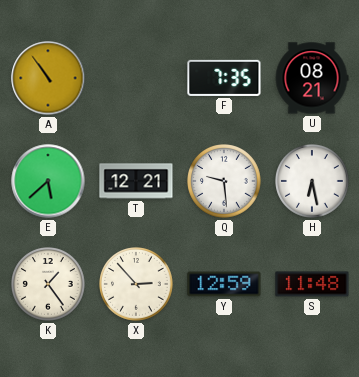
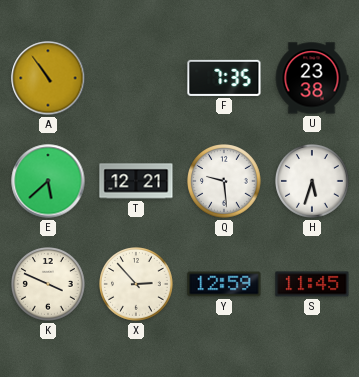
U: 08:21 -> 23:38 (312, 78)
H: 6:28 -> 5:33 (312, 181)
K: 1:24 -> 3:49 (48, 284)
S: 11:48 -> 11:45 (312, 284)
